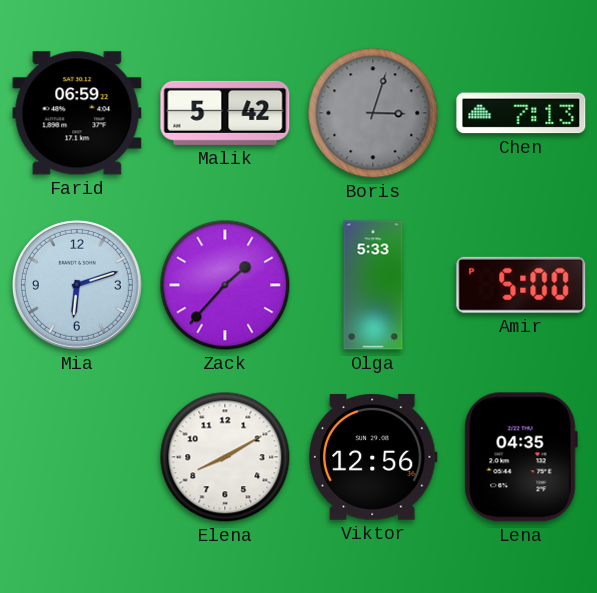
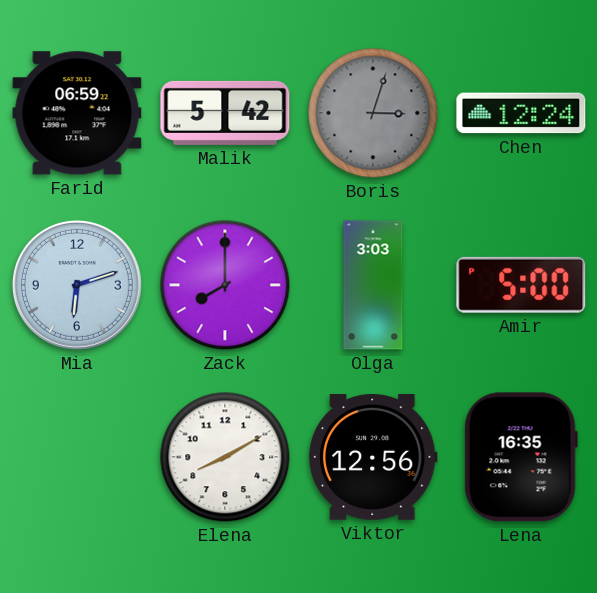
Chen: 7:13 -> 12:24 (521, 113)
Zack: 1:37 -> 8:00 (225, 285)
Olga: 5:33 -> 3:03 (373, 285)
Lena: 04:35 -> 16:35 (521, 457)
